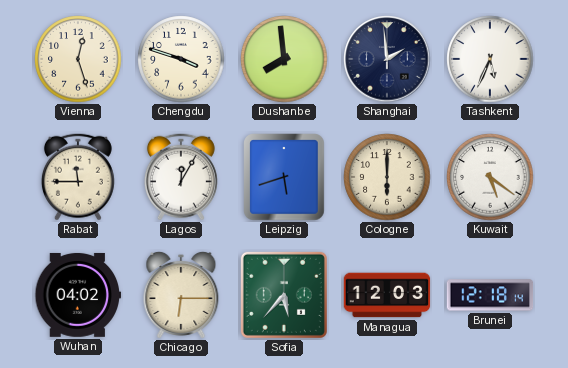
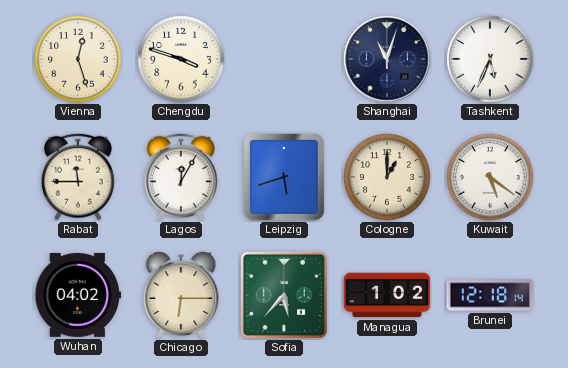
Dushanbe: 7:59 -> none (284, 59)
Shanghai: 1:59 -> 11:03 (387, 59)
Cologne: 6:00 -> 1:00 (387, 177)
Managua: 12:03 -> 1:02 (387, 295)
